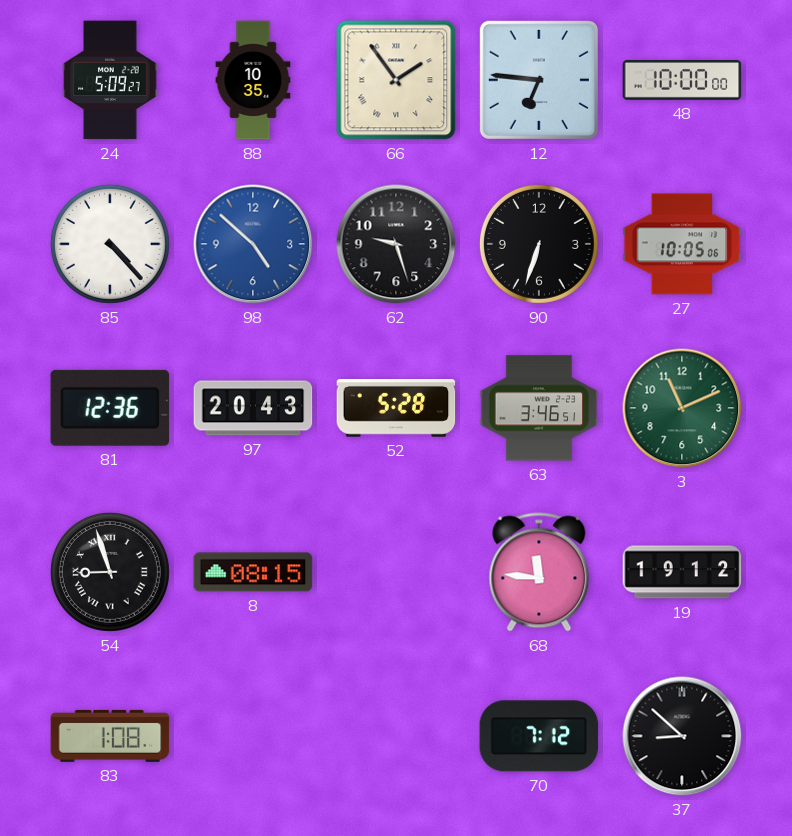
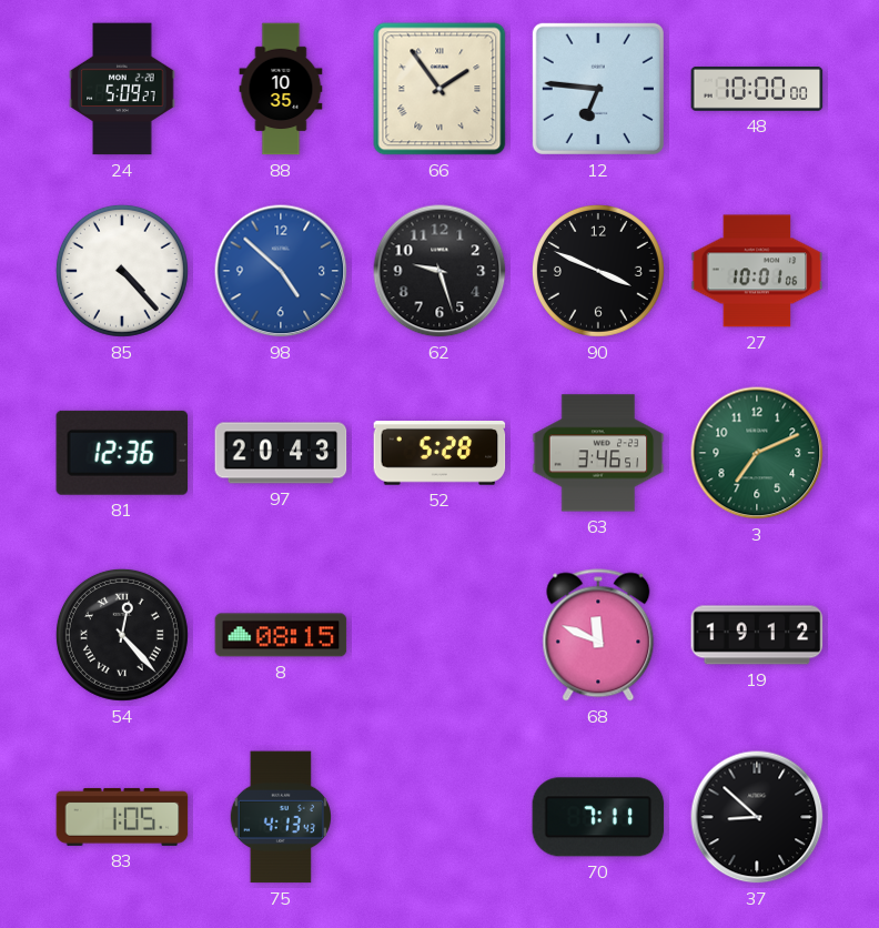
90: 6:33 -> 3:49 (598, 271)
27: 10:05 -> 10:01 (757, 271)
3: 11:11 -> 7:11 (757, 453)
54: 8:57 -> 12:23 (122, 635)
68: 11:46 -> 11:49 (598, 635)
83: 1:08 -> 1:05 (122, 817)
75: none -> 4:13 (280, 817)
70: 7:12 -> 7:11 (598, 817)
